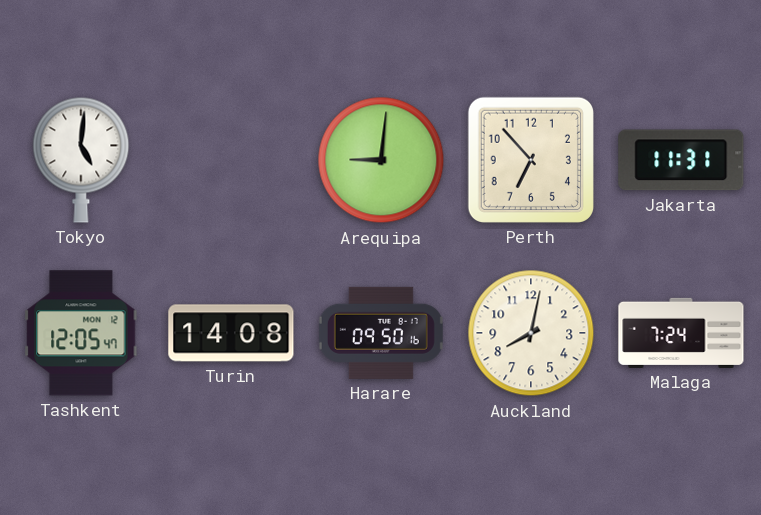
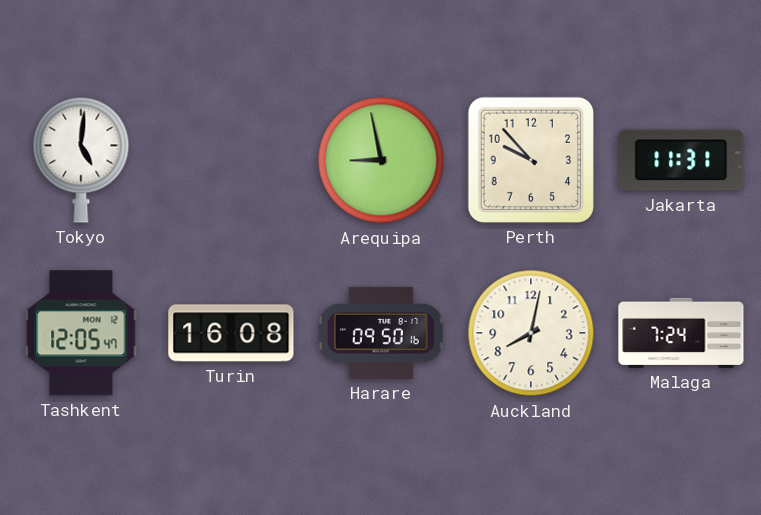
Arequipa: 9:01 -> 8:58 (381, 160)
Perth: 6:53 -> 9:53 (531, 160)
Turin: 14:08 -> 16:08 (231, 333)
